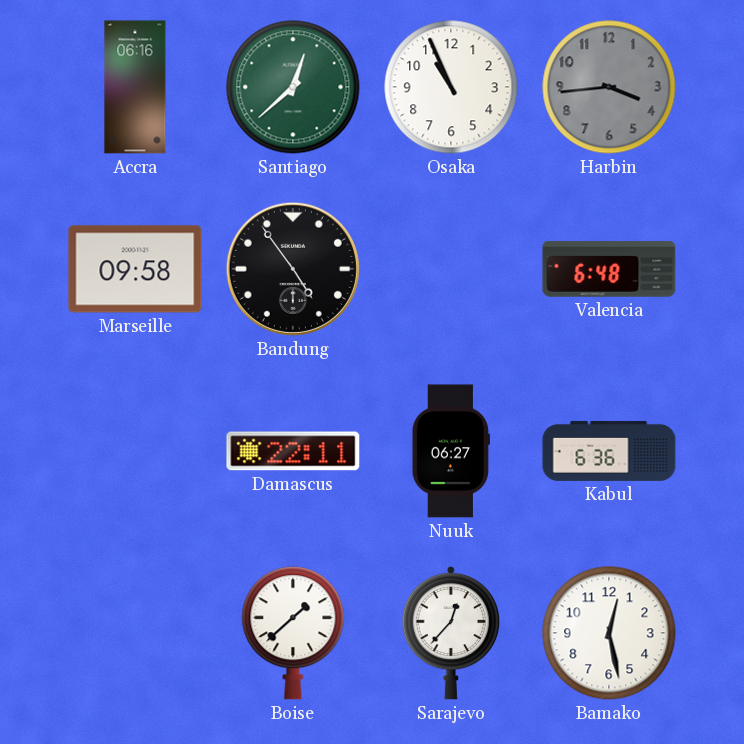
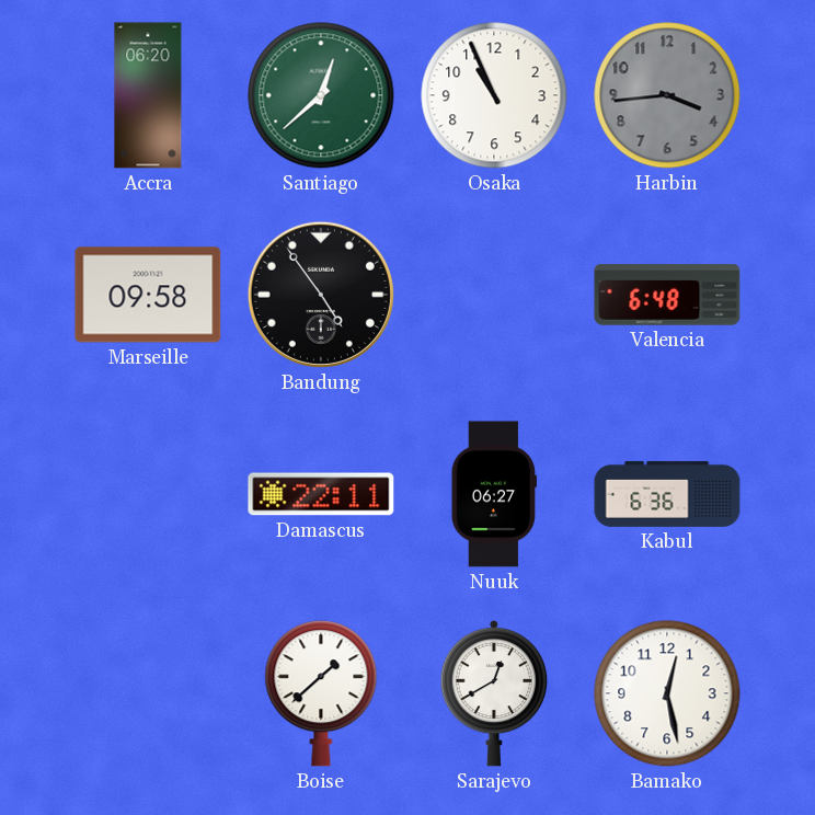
Accra: 06:16 -> 06:20 (148, 95)
Sarajevo: 12:37 -> 12:40 (494, 693)
